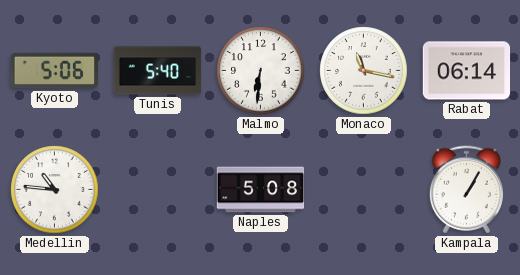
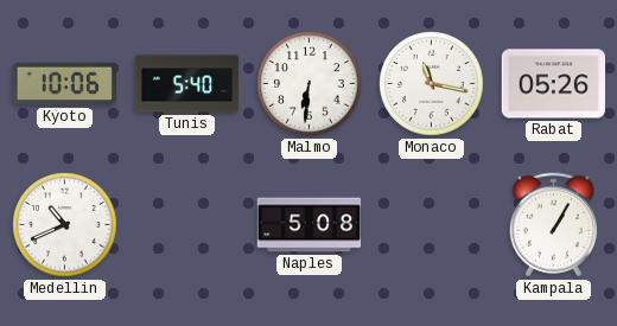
Kyoto: 5:06 -> 10:06 (65, 84)
Rabat: 06:14 -> 05:26 (554, 84)
Medellin: 10:46 -> 10:41 (65, 225)
